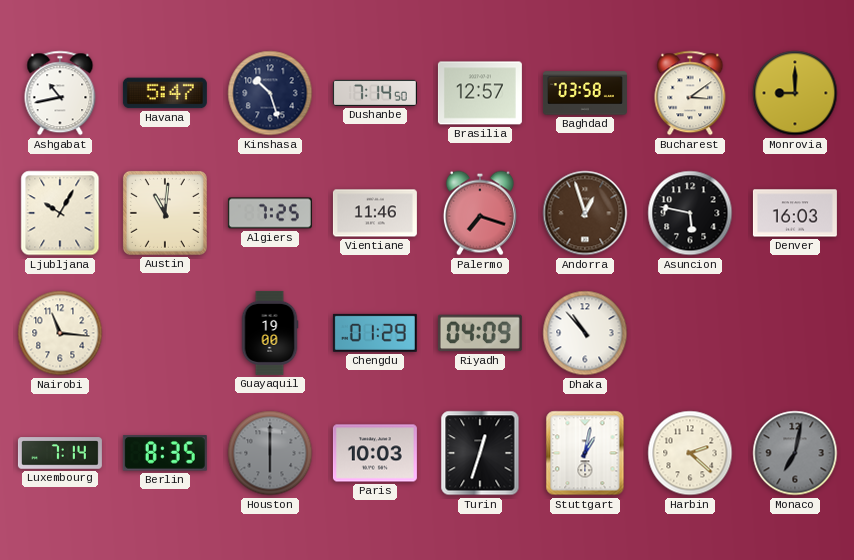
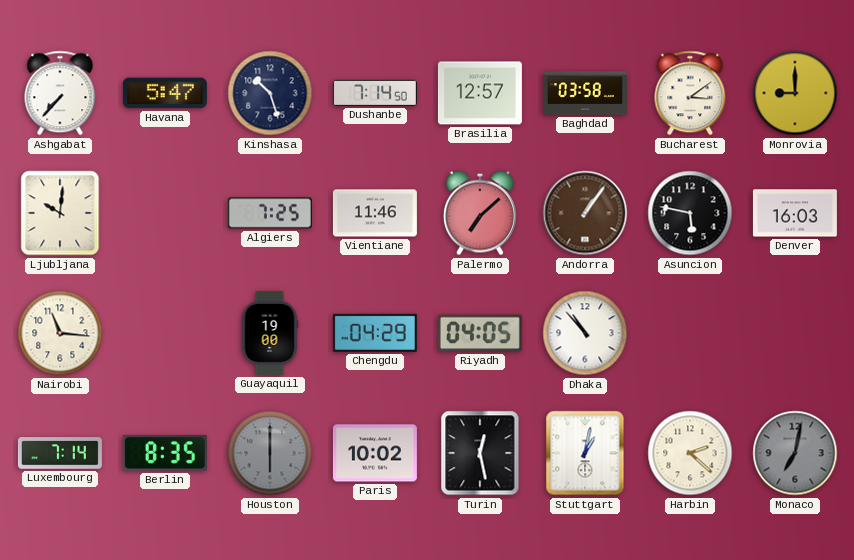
Ashgabat: 10:43 -> 7:37 (60, 93)
Ljubljana: 10:05 -> 10:01 (60, 213)
Austin: 11:01 -> none (165, 213)
Palermo: 7:18 -> 7:08 (480, 213)
Andorra: 12:57 -> 1:06 (585, 213)
Chengdu: 01:29 -> 04:29 (375, 333)
Riyadh: 04:09 -> 04:05 (480, 333)
Paris: 10:03 -> 10:02 (375, 453)
Turin: 12:33 -> 12:28 (480, 453)
